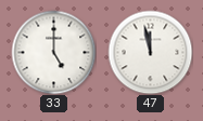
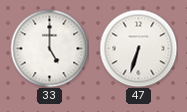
47: 11:58 -> 6:33 (138, 48)
